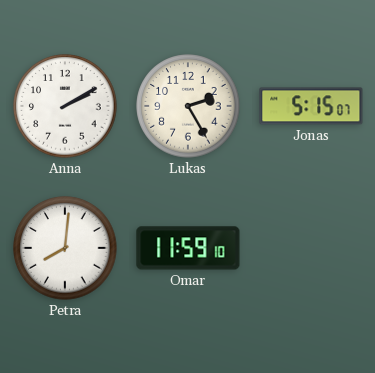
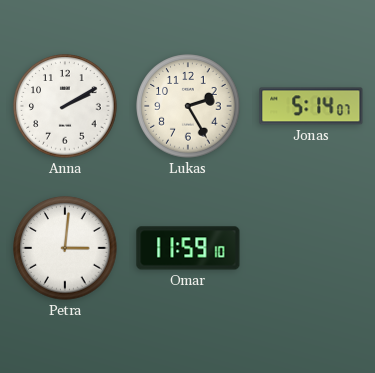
Jonas: 5:15 -> 5:14 (311, 106)
Petra: 8:01 -> 3:01 (65, 248)
